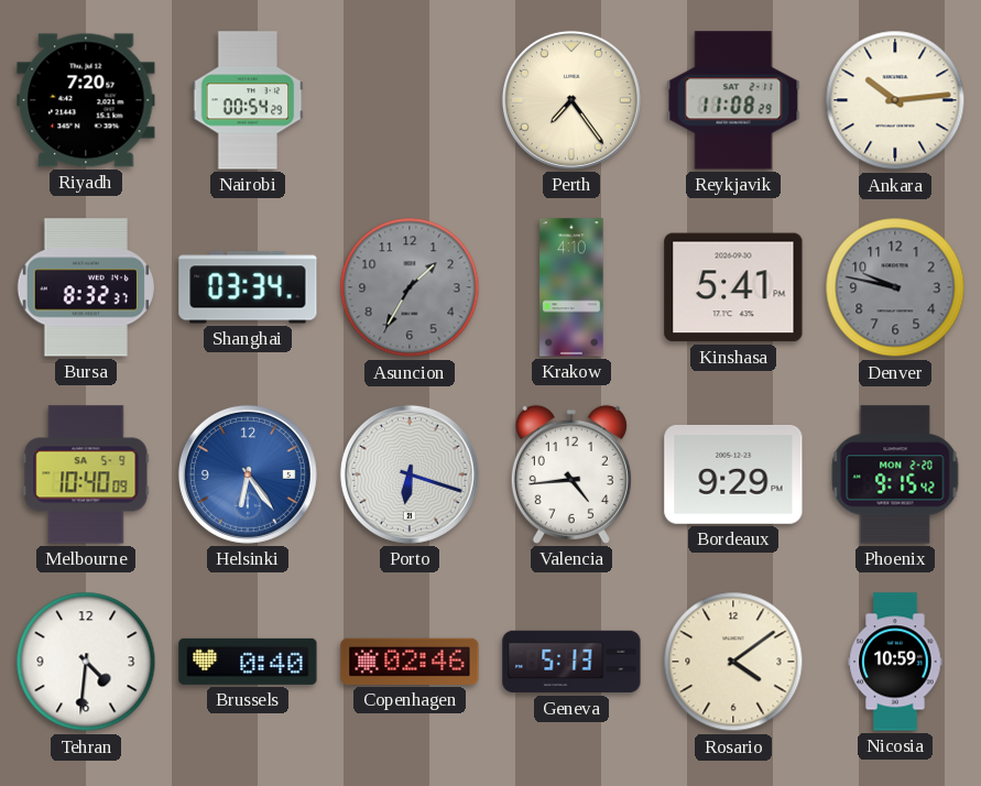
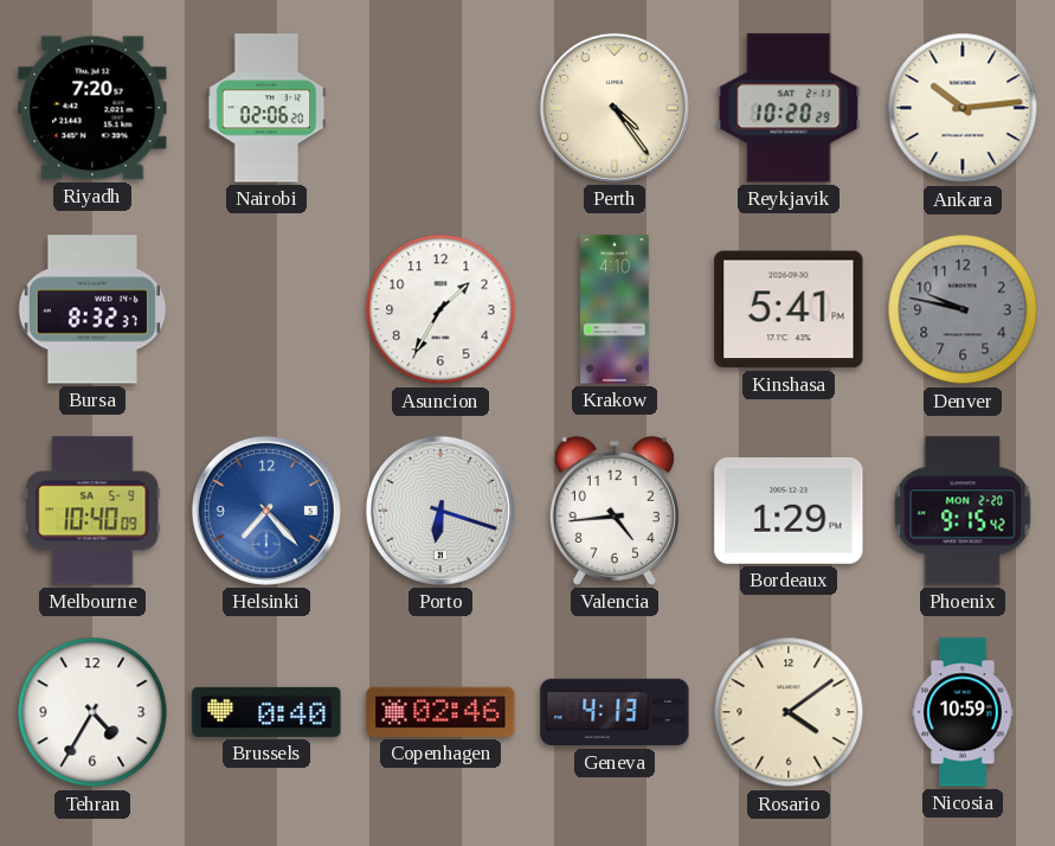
Nairobi: 00:54 -> 02:06 (266, 108)
Perth: 7:24 -> 4:24 (615, 108)
Reykjavik: 11:08 -> 10:20 (789, 108)
Shanghai: 03:34 -> none (248, 287)
Asuncion dial: grey -> white (440, 309)
Helsinki: 6:24 -> 7:23 (266, 511)
Bordeaux: 9:29 -> 1:29 (789, 511)
Tehran: 4:31 -> 4:35 (92, 712)
Geneva: 5:13 -> 4:13 (615, 712)
